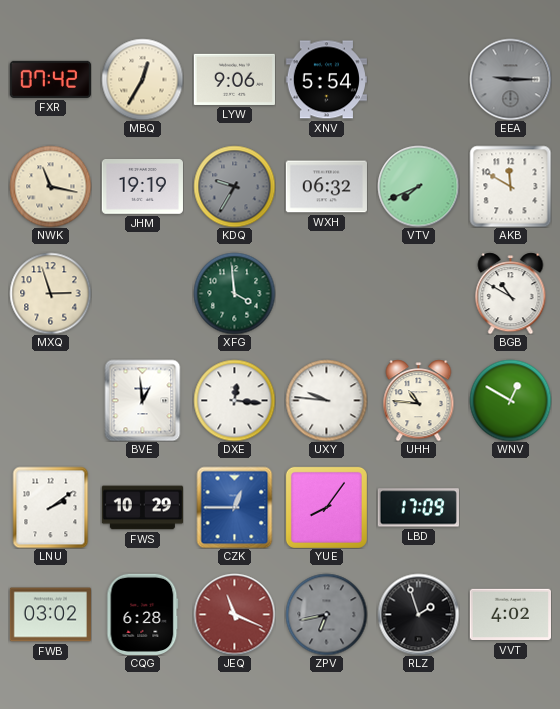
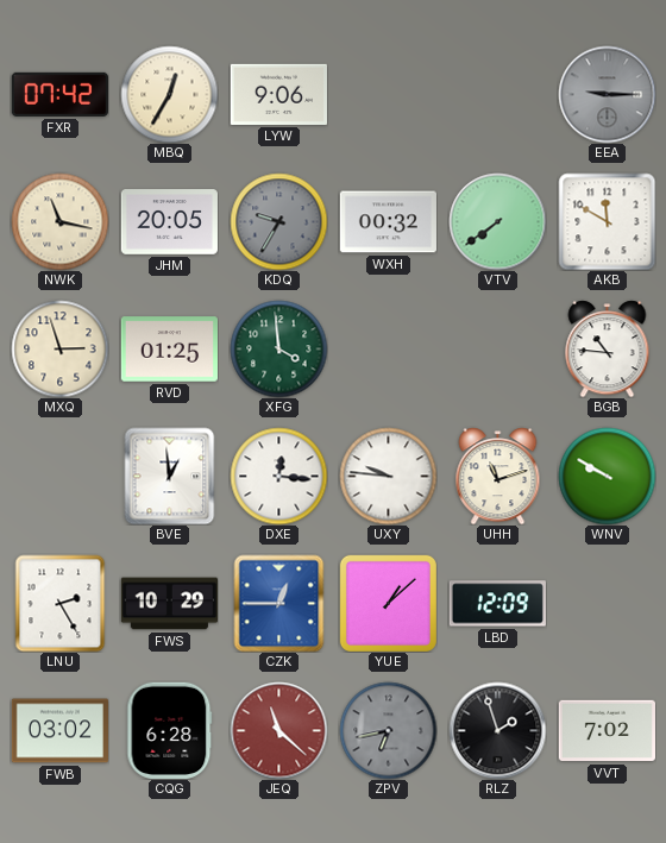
XNV: 5:54 -> none (326, 80)
JHM: 19:19 -> 20:05 (169, 222)
WXH: 06:32 -> 00:32 (388, 222)
VTV: 7:41 -> 7:39 (497, 221)
RVD: none -> 01:25 (169, 350)
BGB: 10:50 -> 10:46 (608, 348)
UHH: 10:46 -> 11:12 (498, 476)
WNV: 12:50 -> 9:50 (607, 476)
LNU: 2:09 -> 2:25 (61, 603)
YUE: 8:06 -> 1:08 (388, 603)
LBD: 17:09 -> 12:09 (497, 604)
JEQ: 11:19 -> 11:22 (278, 730)
VVT: 4:02 -> 7:02 (607, 731)
